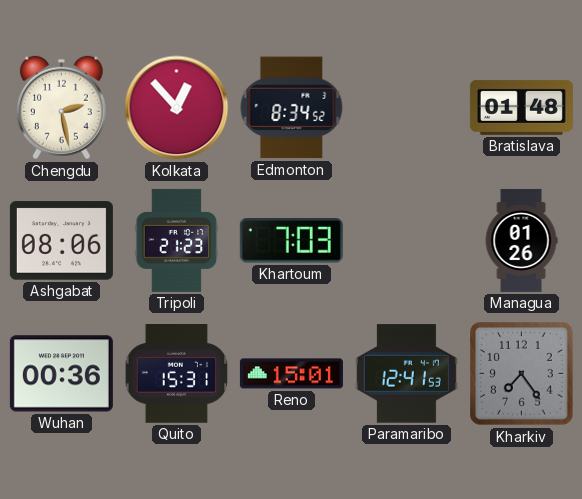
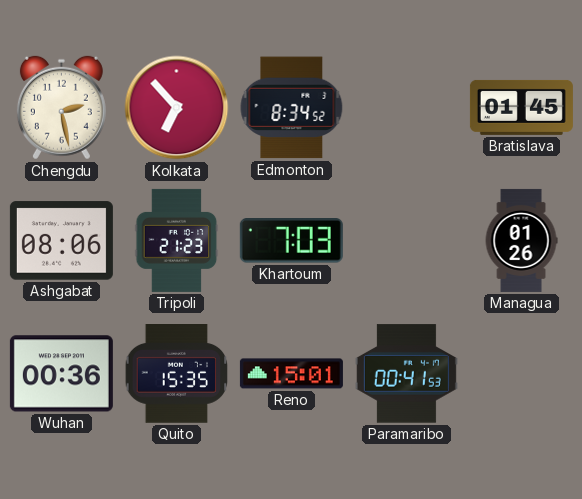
Kolkata: 12:53 -> 6:53 (177, 108)
Bratislava: 01:48 -> 01:45 (521, 107)
Quito: 15:31 -> 15:35 (177, 374)
Paramaribo: 12:41 -> 00:41 (406, 374)
Kharkiv: 7:24 -> none (522, 374)
